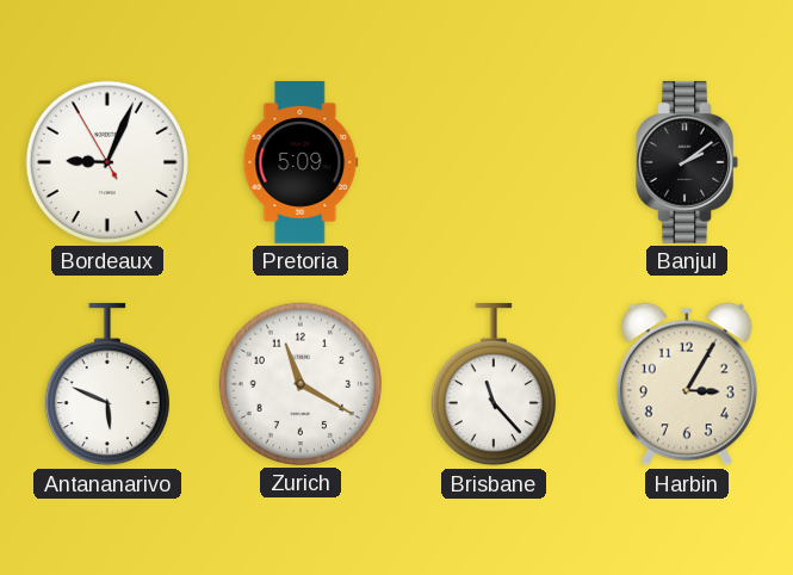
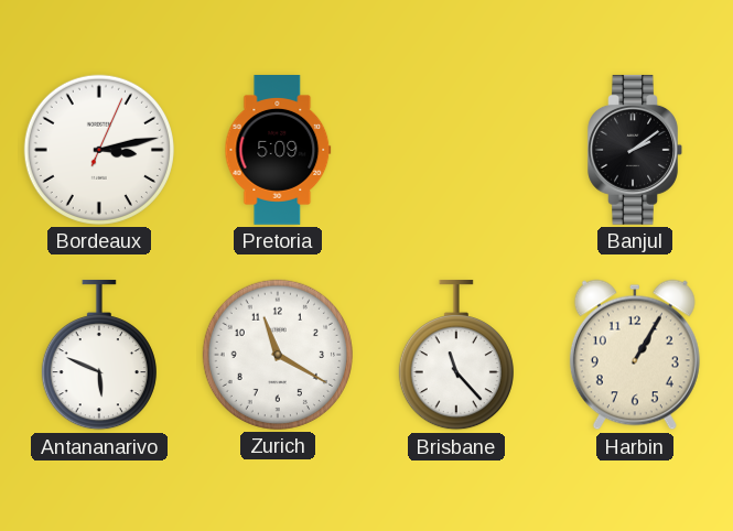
Bordeaux: 9:03 -> 3:13 (99, 150)
Harbin: 3:05 -> 1:05 (635, 355)
